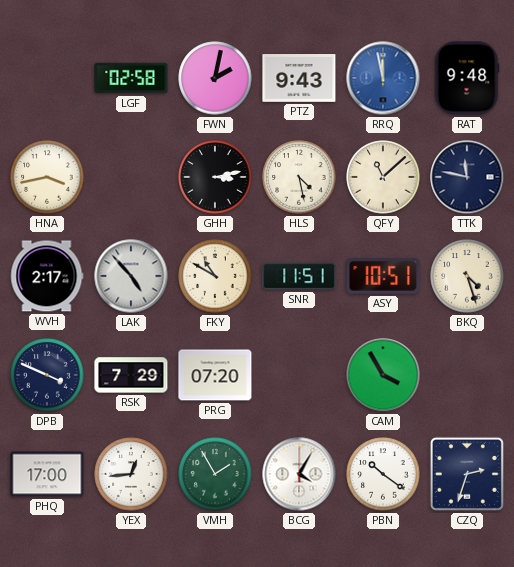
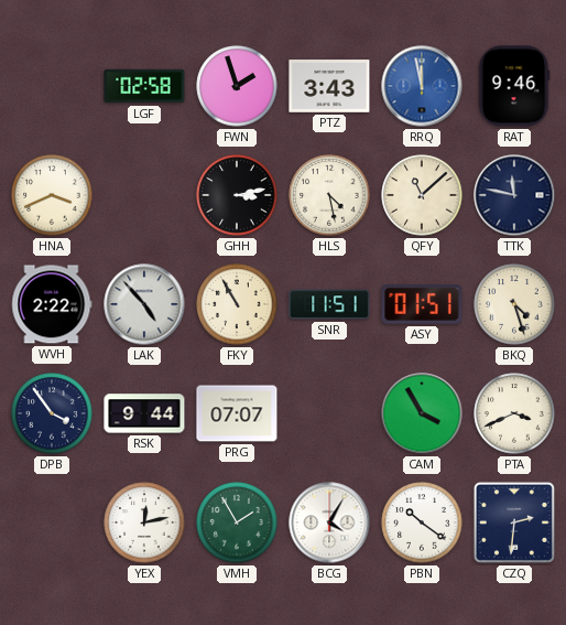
FWN: 2:02 -> 1:57 (237, 86)
PTZ: 9:43 -> 3:43 (329, 86)
RAT: 9:48 -> 9:46 (514, 86)
HNA: 3:43 -> 3:41 (52, 195)
WVH: 2:17 -> 2:22 (52, 304)
FKY: 10:50 -> 10:55 (237, 304)
ASY: 10:51 -> 01:51 (422, 305)
DPB: 3:49 -> 3:54 (52, 413)
RSK: 7:29 -> 9:44 (144, 413)
PRG: 07:20 -> 07:07 (237, 413)
PTA: none -> 3:41 (514, 413)
PHQ: 17:00 -> none (47, 474)
YEX: 12:44 -> 12:13 (144, 522)
CZQ: 2:33 -> 2:31 (514, 522)
